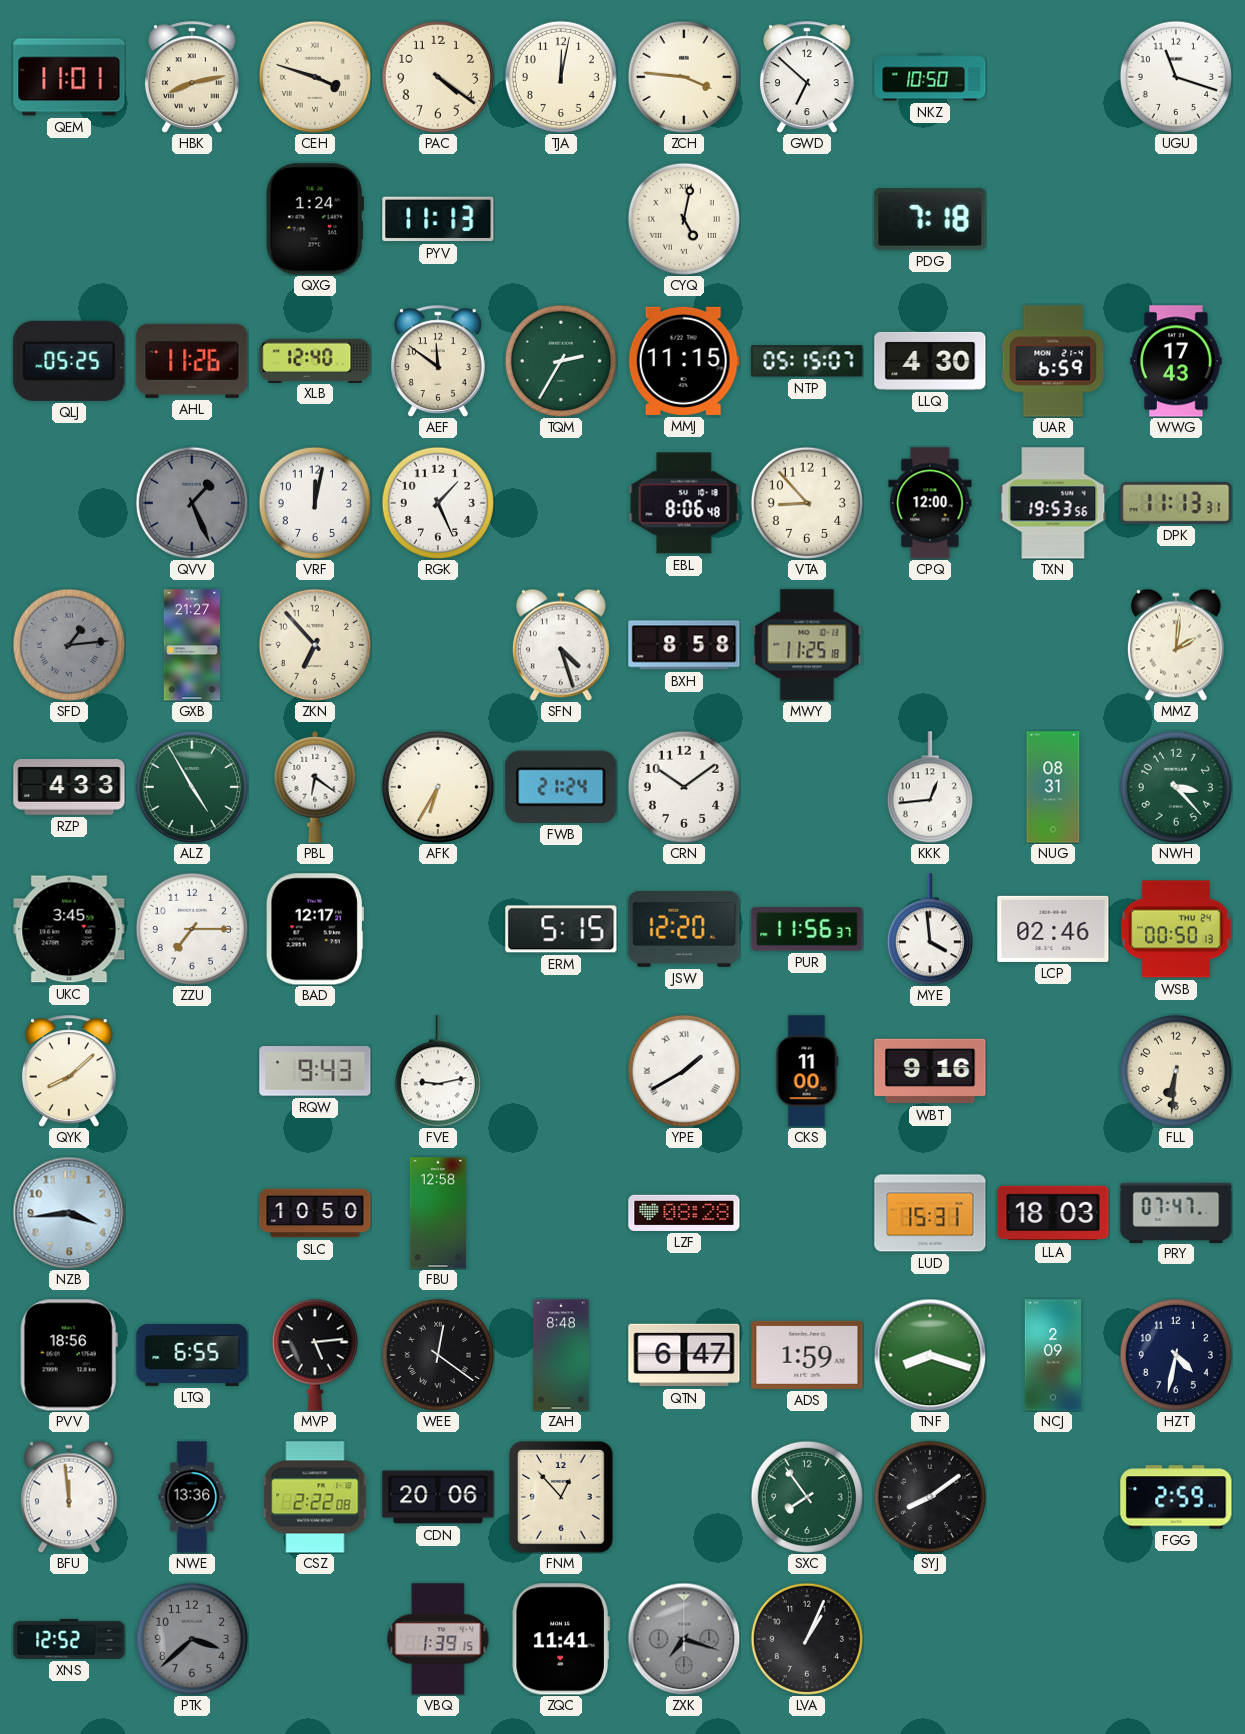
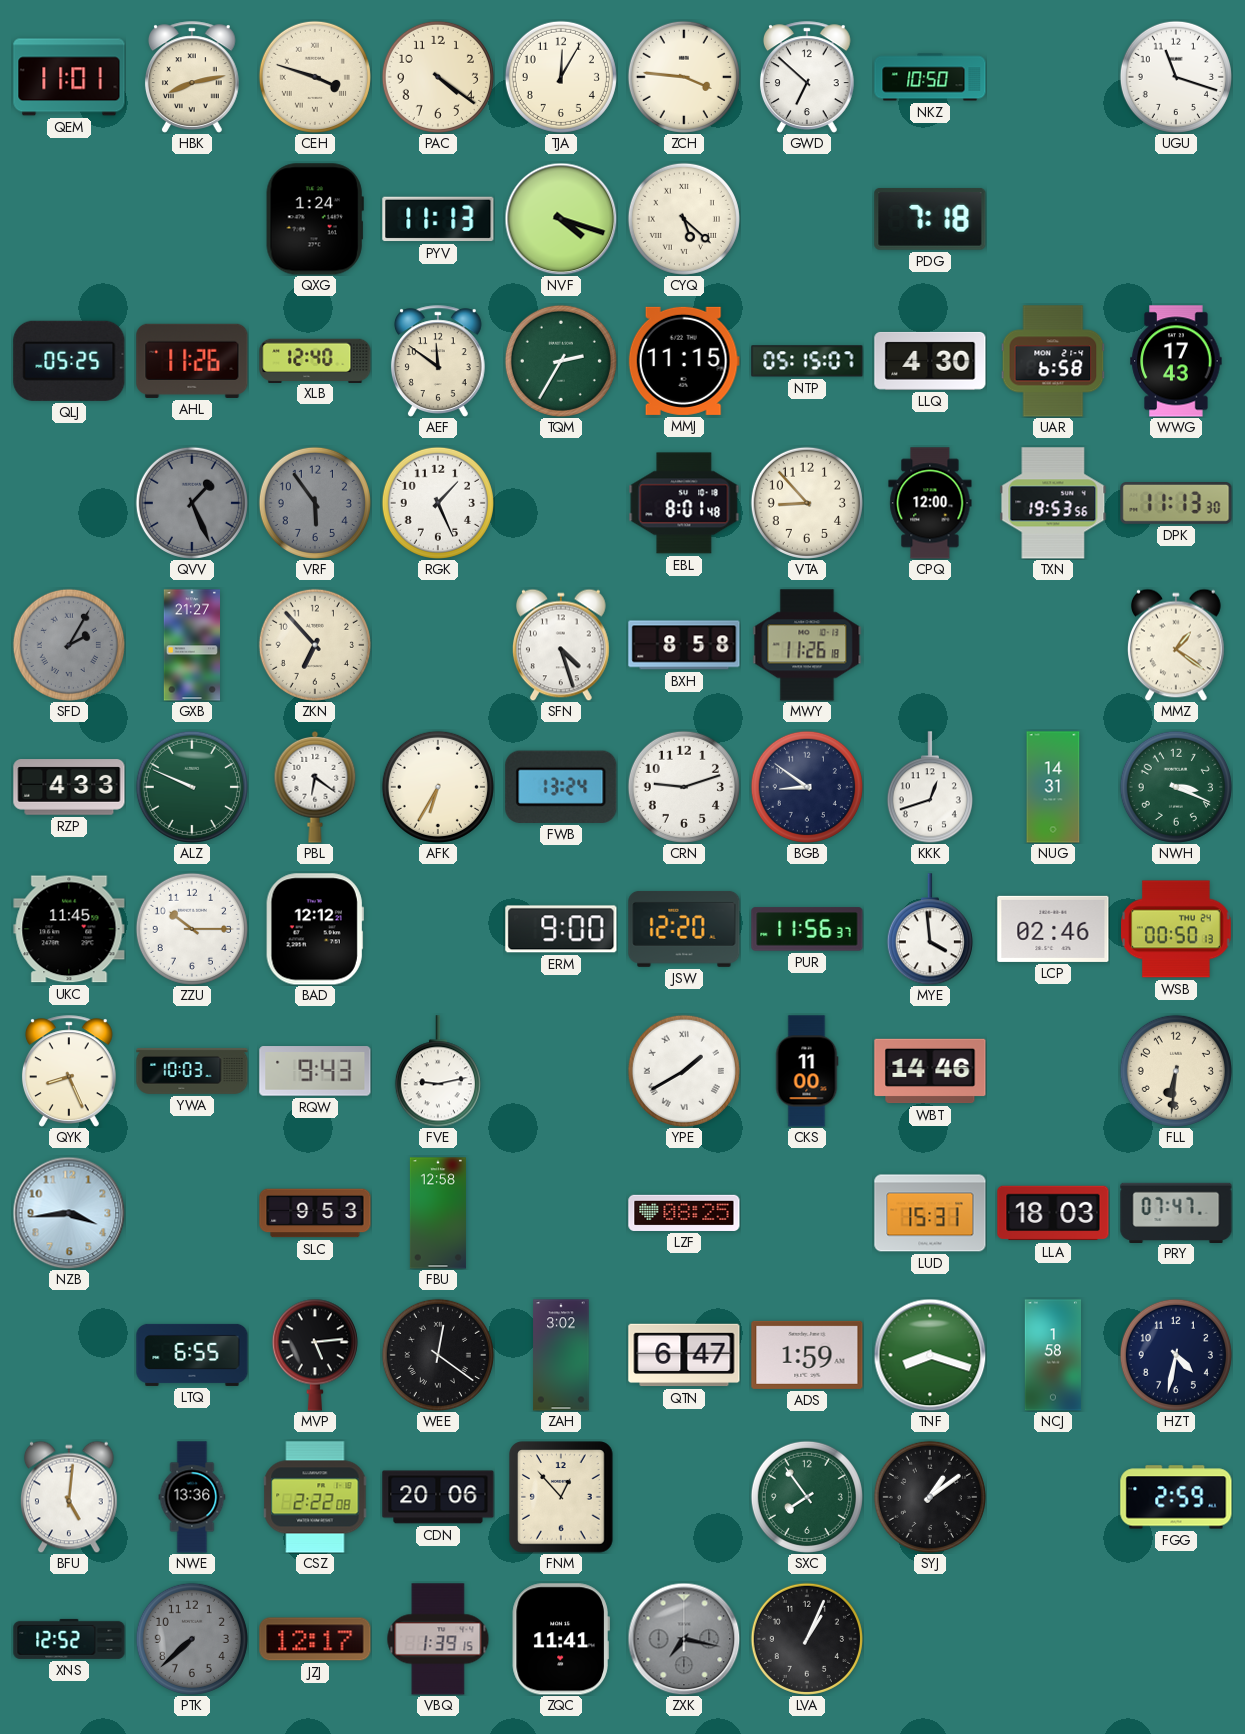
TJA: 12:02 -> 12:05 (561, 77)
NVF: none -> 4:18 (561, 219)
CYQ: 5:02 -> 5:22 (684, 219)
UAR: 6:59 -> 6:58 (1053, 361)
VRF: 12:02 -> 5:54 (315, 503)
VRF dial: white -> grey (315, 503)
EBL: 8:06 -> 8:01 (684, 503)
DPK: 11:13:31 -> 11:13:30 (1176, 504)
SFD: 1:14 -> 2:05 (69, 645)
MWY: 11:25 -> 11:26 (807, 645)
MMZ: 2:01 -> 1:21 (1177, 645)
ALZ: 4:55 -> 9:49 (192, 787)
FWB: 21:24 -> 13:24 (561, 787)
CRN: 10:09 -> 9:12 (684, 787)
BGB: none -> 8:51 (807, 787)
KKK: 12:44 -> 12:42 (930, 787)
NUG: 08:31 -> 14:31 (1053, 787)
NWH: 3:23 -> 3:19 (1176, 787)
UKC: 3:45 -> 11:45 (69, 929)
ZZU: 7:15 -> 10:15 (192, 929)
BAD: 12:17 -> 12:12 (315, 929)
ERM: 5:15 -> 9:00 (561, 929)
QYK: 8:08 -> 8:26 (69, 1071)
YWA: none -> 10:03 (192, 1071)
WBT: 9:16 -> 14:46 (930, 1071)
SLC: 10:50 -> 9:53 (315, 1213)
LZF: 08:28 -> 08:25 (684, 1213)
PVV: 18:56 -> none (69, 1355)
ZAH: 8:48 -> 3:02 (561, 1355)
NCJ: 2:09 -> 1:58 (1052, 1355)
BFU: 11:59 -> 5:01 (70, 1497)
SYJ: 8:09 -> 1:09 (930, 1497)
PTK: 3:38 -> 7:38 (192, 1639)
JZJ: none -> 12:17 (315, 1639)
ZXK: 7:18 -> 7:17 (684, 1639)
